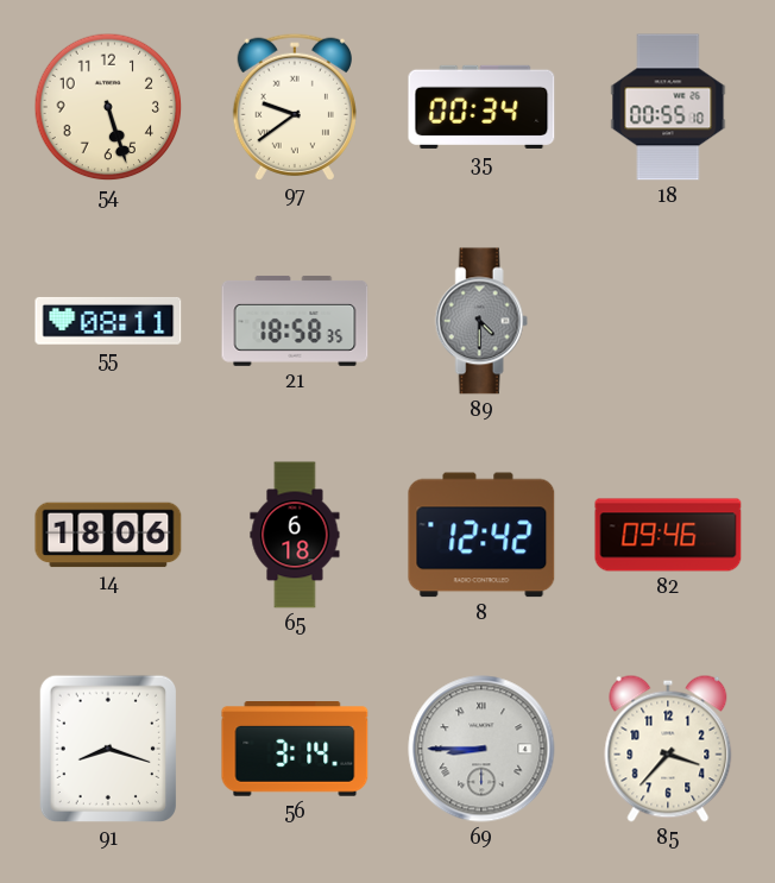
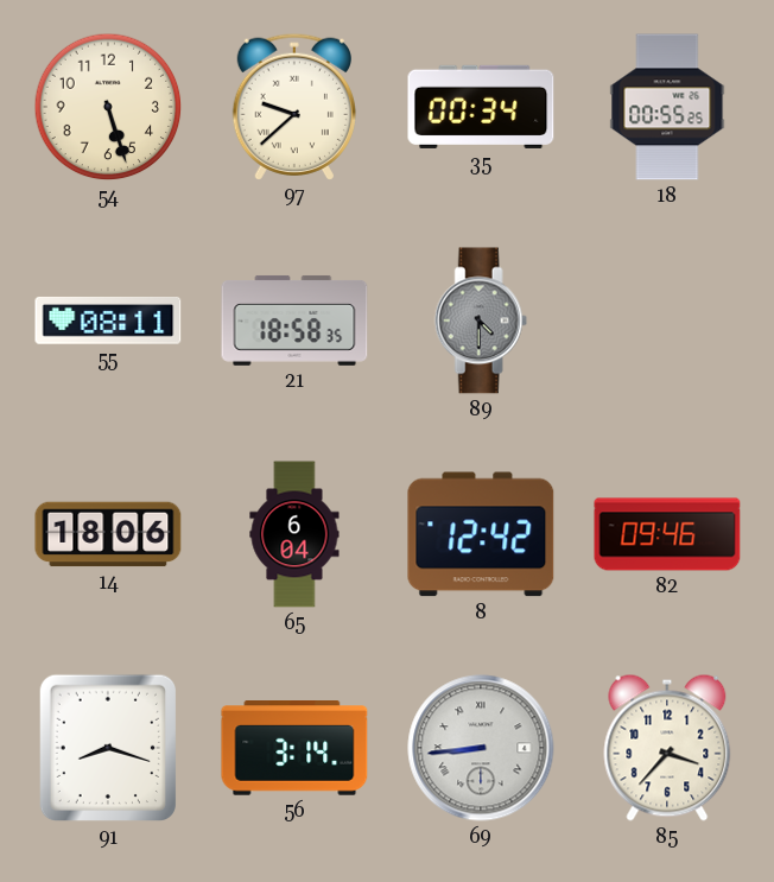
97: 9:39 -> 9:38 (294, 107)
18: 00:55:10 -> 00:55:25 (667, 107)
65: 6:18 -> 6:04 (294, 534)
69: 8:45 -> 8:44 (481, 748)
